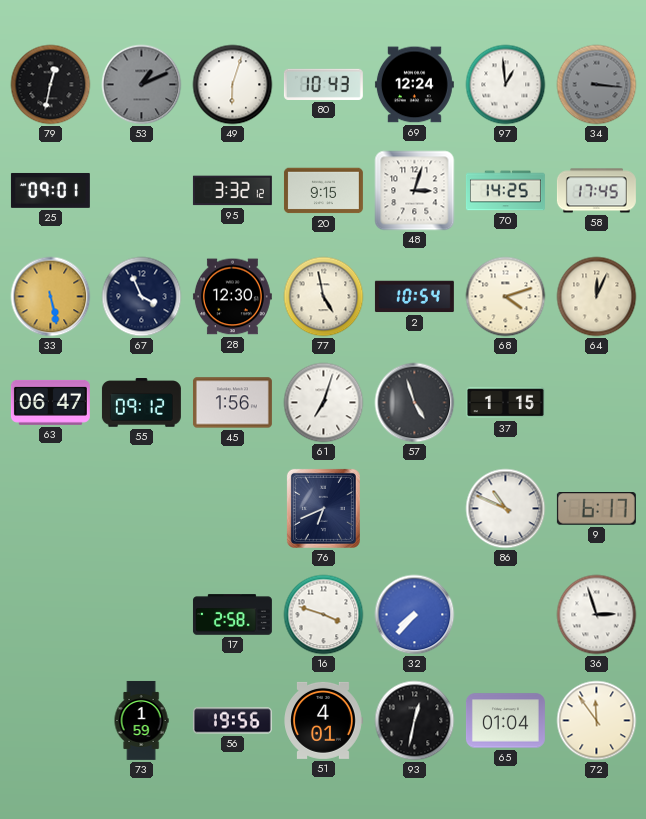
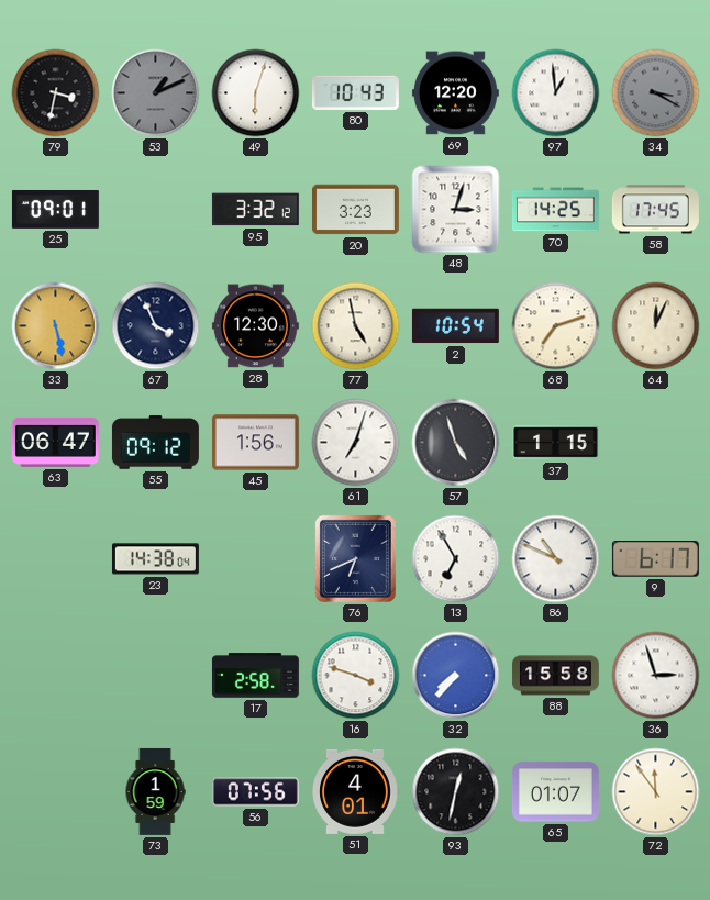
79: 12:32 -> 3:32 (56, 93)
69: 12:24 -> 12:20 (455, 93)
34: 3:16 -> 3:20 (656, 93)
20: 9:15 -> 3:23 (355, 210)
68: 4:12 -> 7:12 (556, 326)
23: none -> 14:38 (155, 559)
13: none -> 6:55 (456, 559)
88: none -> 15:58 (555, 676)
56: 19:56 -> 07:56 (255, 792)
65: 01:04 -> 01:07 (555, 792)
